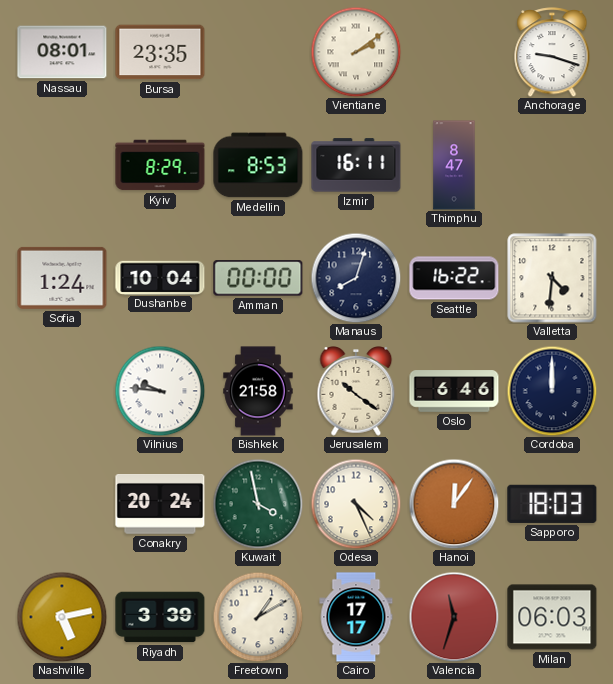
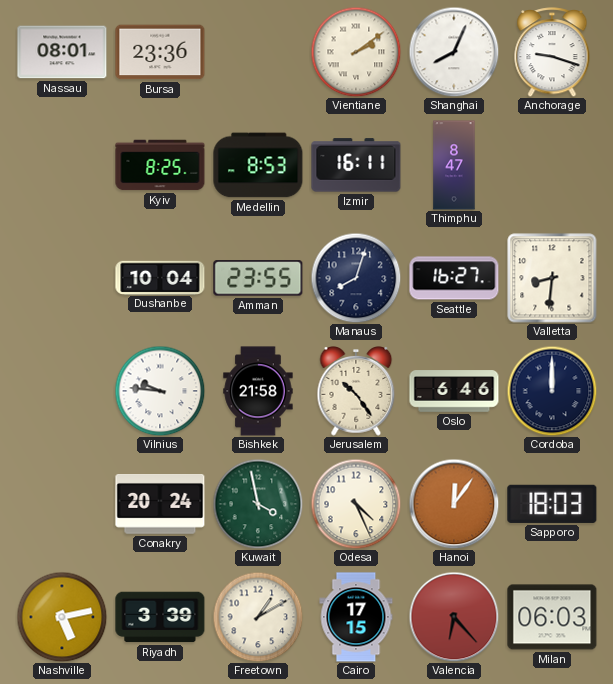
Bursa: 23:35 -> 23:36 (160, 52)
Shanghai: none -> 8:04 (454, 52)
Kyiv: 8:29 -> 8:25 (160, 165)
Sofia: 1:24 -> none (62, 278)
Amman: 00:00 -> 23:55 (258, 278)
Seattle: 16:22 -> 16:27 (454, 278)
Valletta: 4:31 -> 8:31 (552, 278)
Jerusalem: 10:21 -> 10:24 (356, 392)
Cairo: 17:17 -> 17:15 (356, 617)
Valencia: 11:33 -> 6:23 (454, 617)
